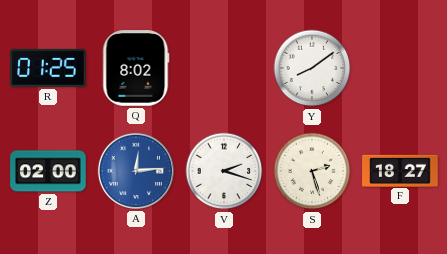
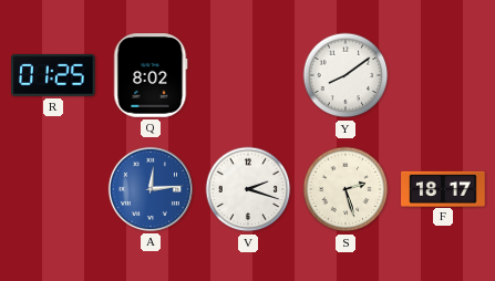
Z: 02:00 -> none (48, 171)
F: 18:27 -> 18:17 (443, 188)
